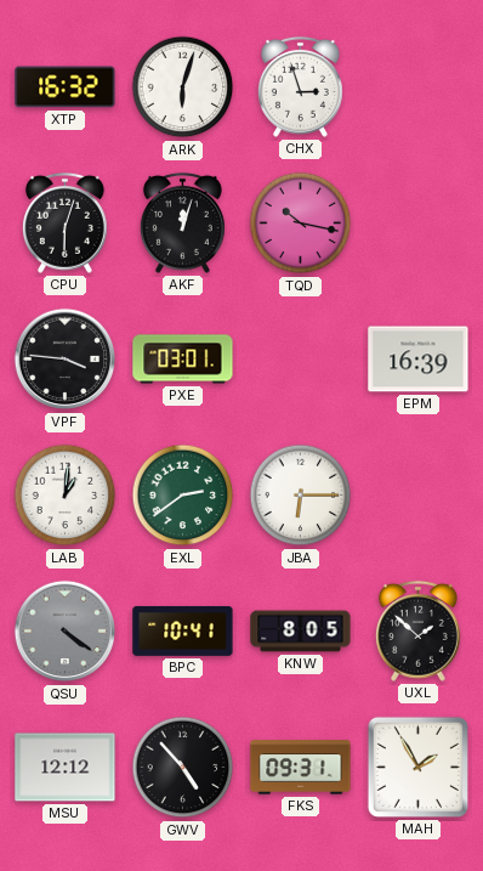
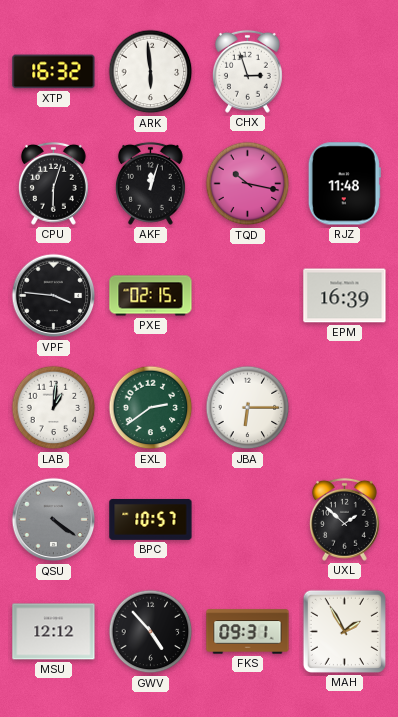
ARK: 6:03 -> 5:59 (151, 72)
RJZ: none -> 11:48 (344, 184)
PXE: 03:01 -> 02:15 (151, 296)
BPC: 10:41 -> 10:57 (151, 519)
KNW: 8:05 -> none (301, 632)
